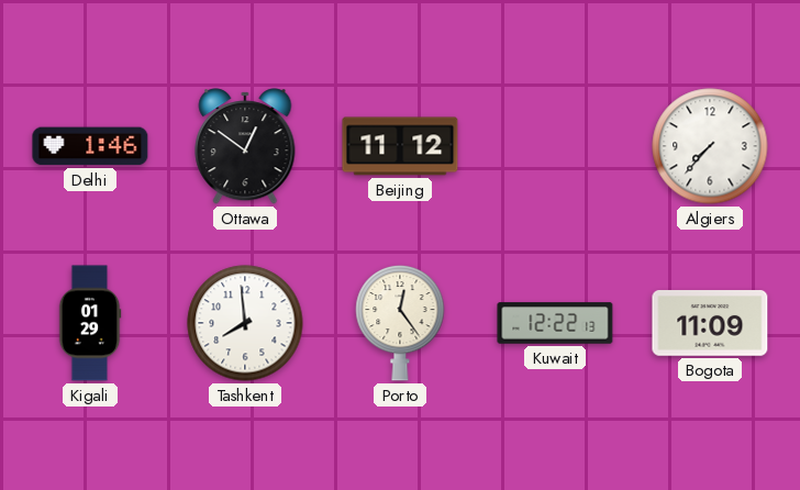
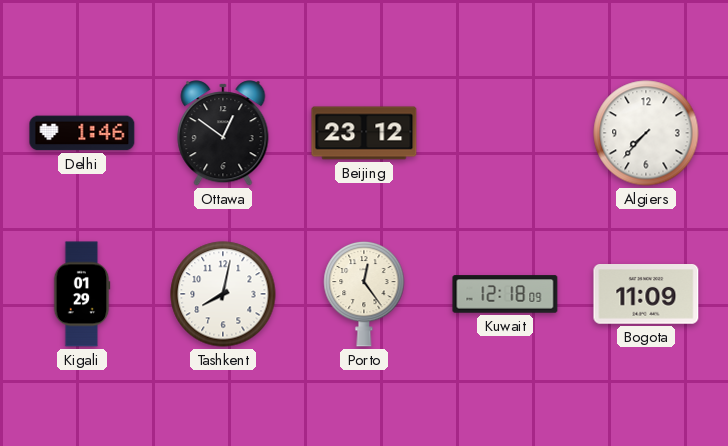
Beijing: 11:12 -> 23:12 (364, 133)
Tashkent: 7:59 -> 8:02 (223, 294)
Kuwait: 12:22 -> 12:18 (505, 294)
